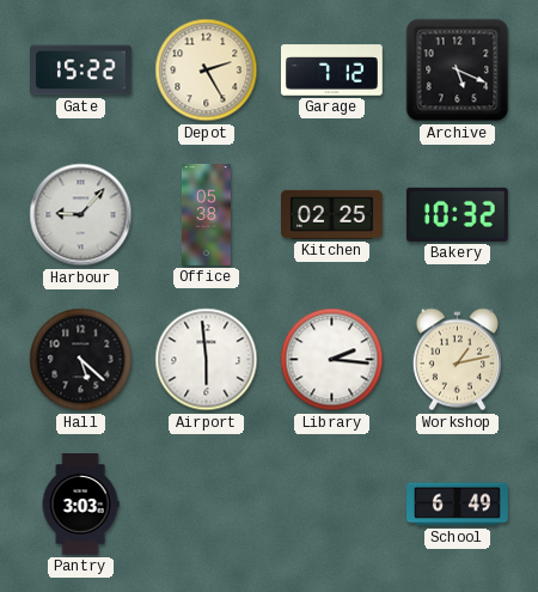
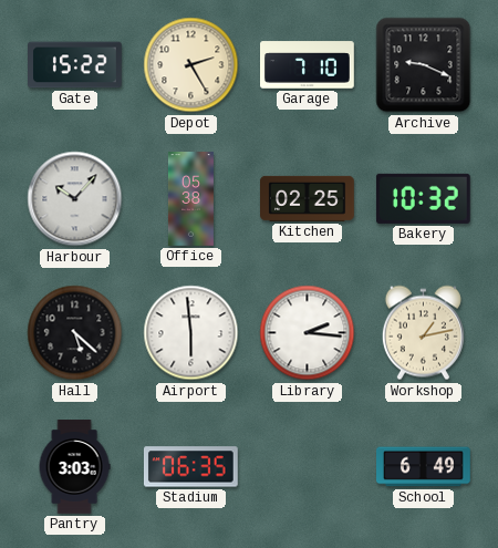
Garage: 7:12 -> 7:10 (308, 65)
Archive: 5:19 -> 9:19 (424, 65)
Harbour: 9:07 -> 10:07 (75, 199)
Stadium: none -> 06:35 (190, 467)
